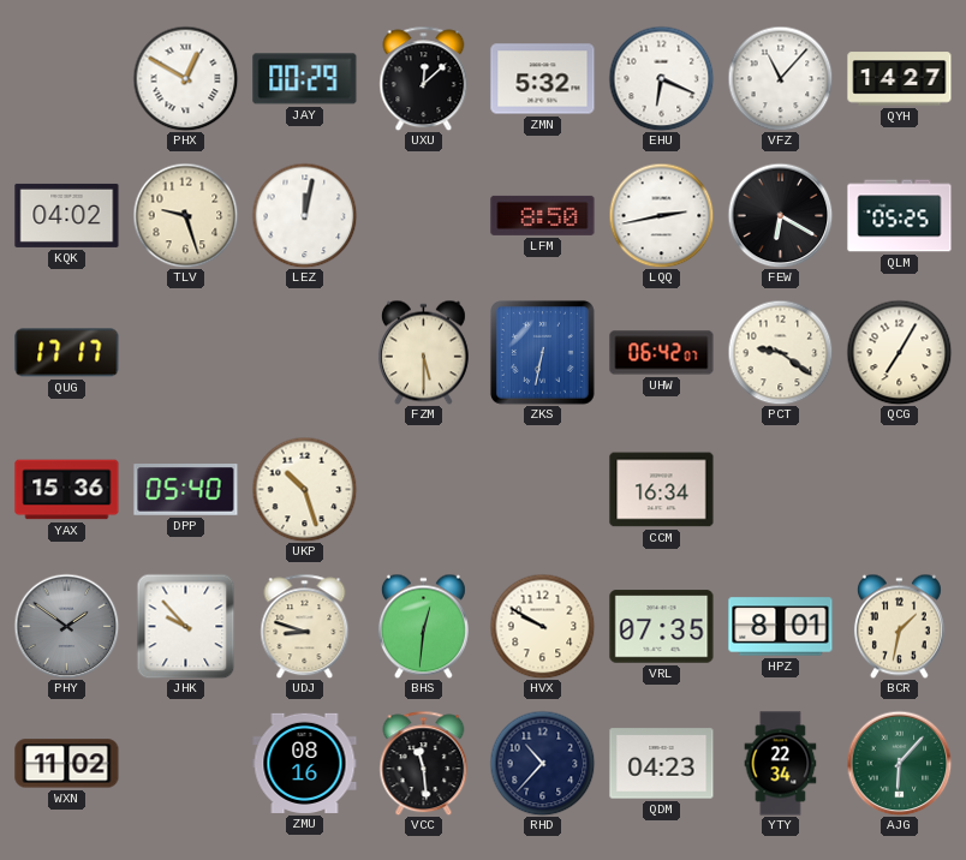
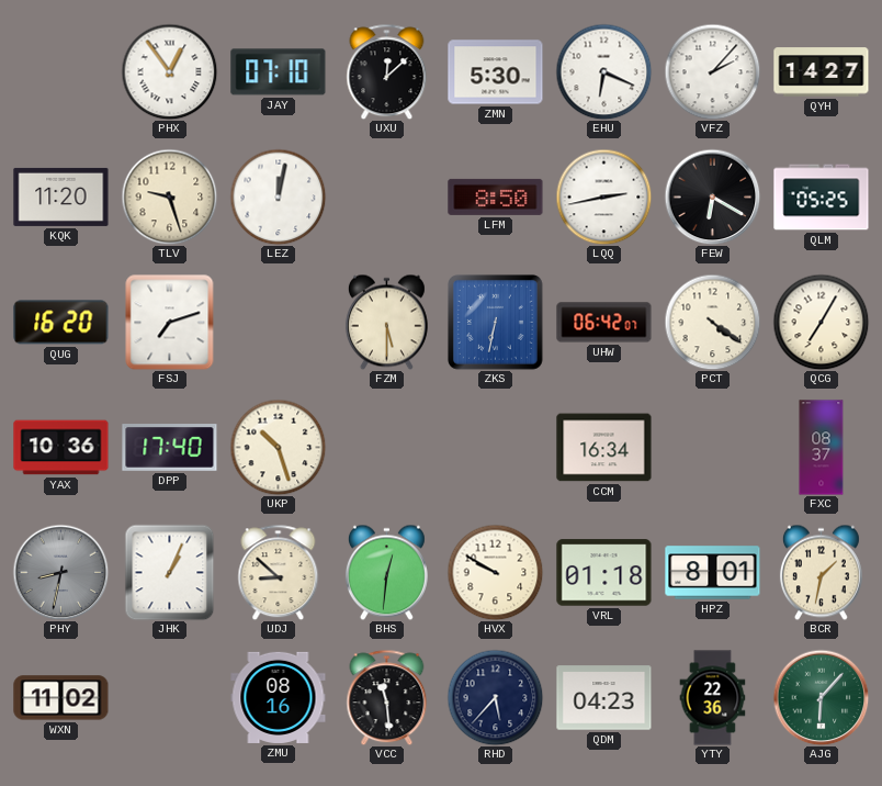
PHX: 12:50 -> 12:54 (169, 71)
JAY: 00:29 -> 07:10 (279, 72)
ZMN: 5:32 -> 5:30 (496, 72)
VFZ: 11:07 -> 2:07 (712, 71)
KQK: 04:02 -> 11:20 (61, 196)
QUG: 17:17 -> 16:20 (61, 323)
FSJ: none -> 7:12 (170, 322)
PCT: 9:21 -> 4:21 (712, 322)
YAX: 15:36 -> 10:36 (61, 448)
DPP: 05:40 -> 17:40 (170, 448)
FXC: none -> 08:37 (822, 448)
PHY: 1:51 -> 8:32 (60, 572)
JHK: 9:53 -> 1:04 (170, 572)
UDJ: 8:48 -> 8:52 (279, 572)
VRL: 07:35 -> 01:18 (604, 573)
RHD: 10:37 -> 5:37 (495, 697)
YTY: 22:34 -> 22:36 (713, 698)
